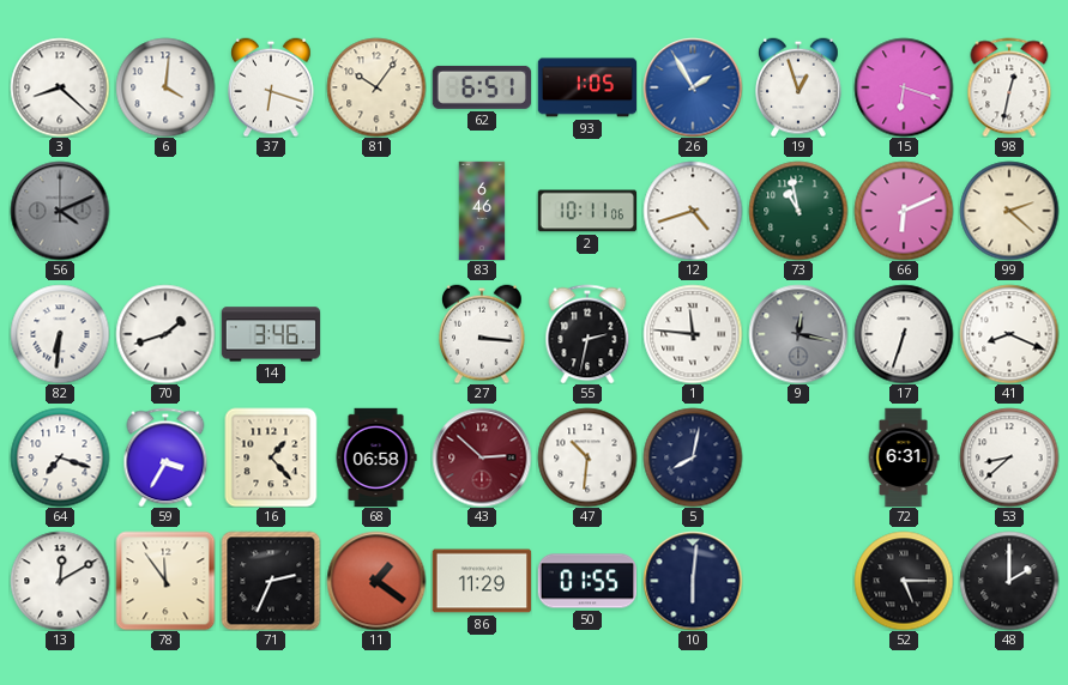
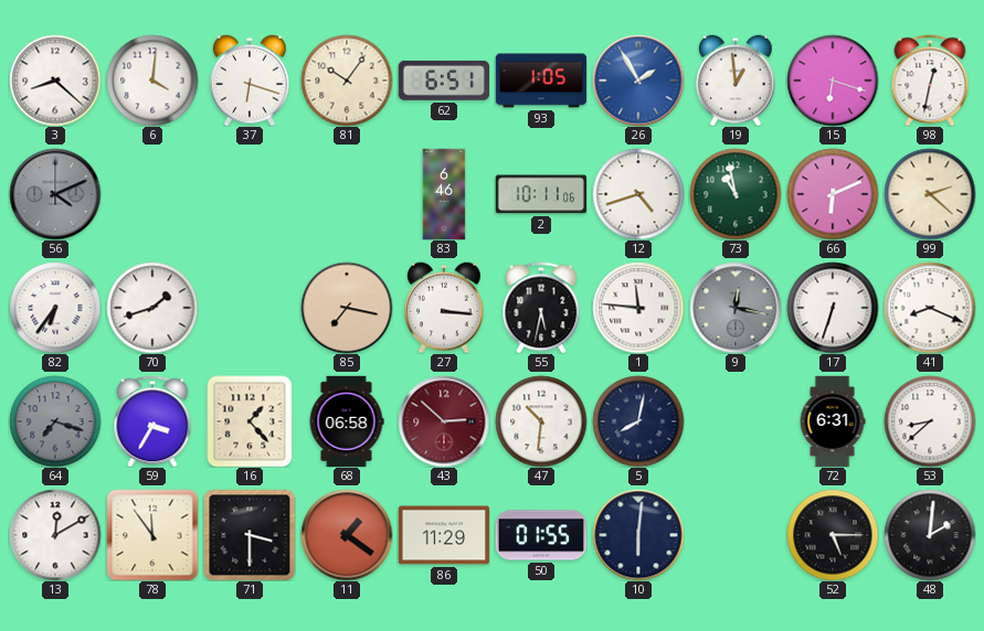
19: 12:57 -> 12:59 (737, 81)
82: 6:31 -> 6:36 (55, 308)
14: 3:46 -> none (271, 334)
85: none -> 7:17 (347, 308)
55: 2:32 -> 5:32 (541, 308)
64 dial: white -> grey (55, 421)
71: 2:34 -> 3:30 (250, 535)
48: 2:00 -> 2:01 (930, 535)
